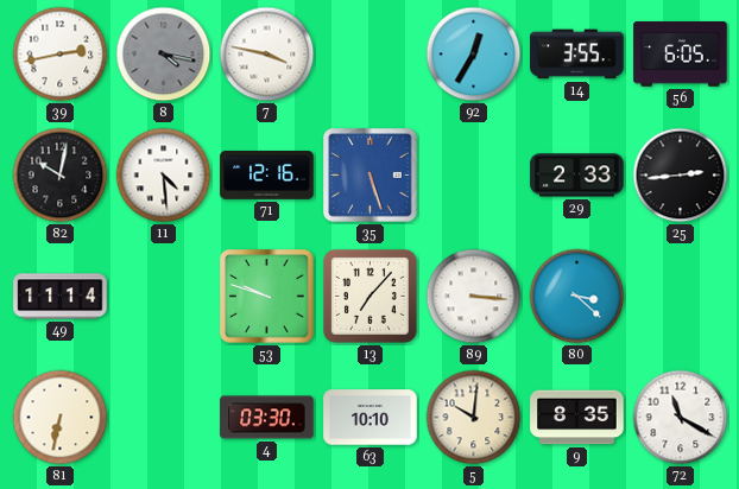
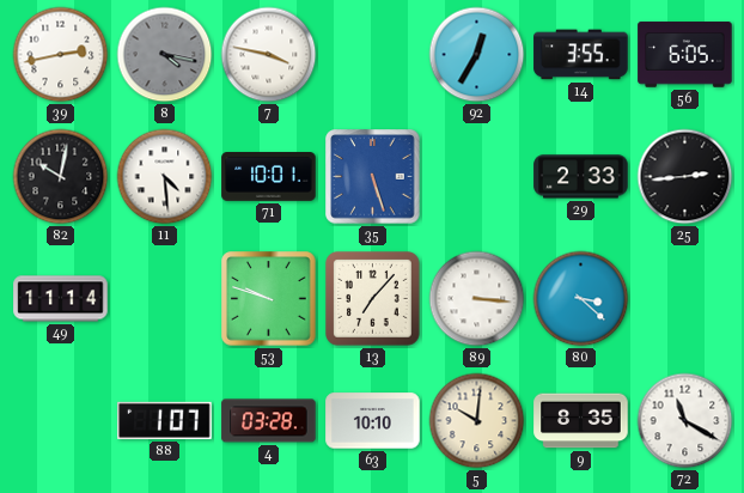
71: 12:16 -> 10:01 (269, 177)
81: 6:32 -> none (61, 418)
88: none -> 1:07 (165, 420)
4: 03:30 -> 03:28 (269, 421)
